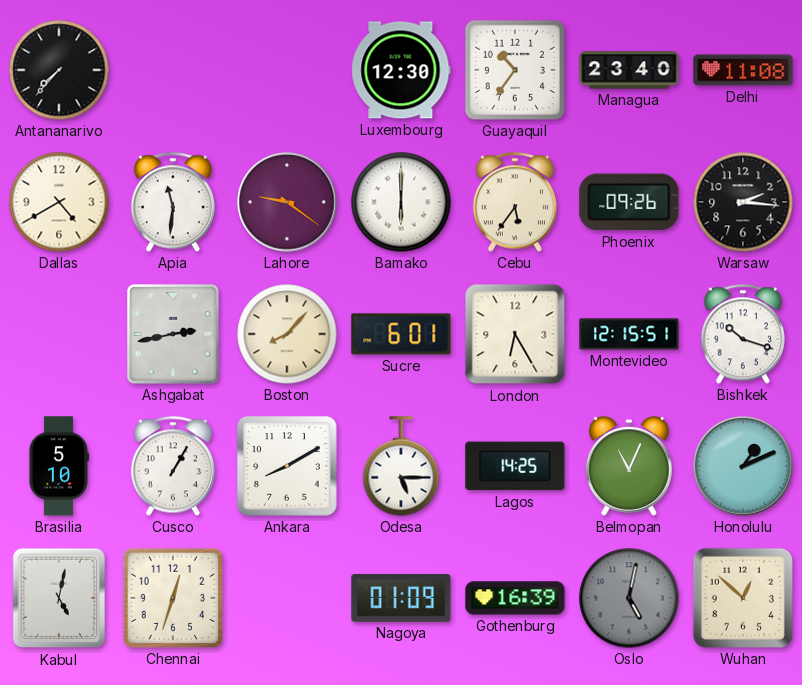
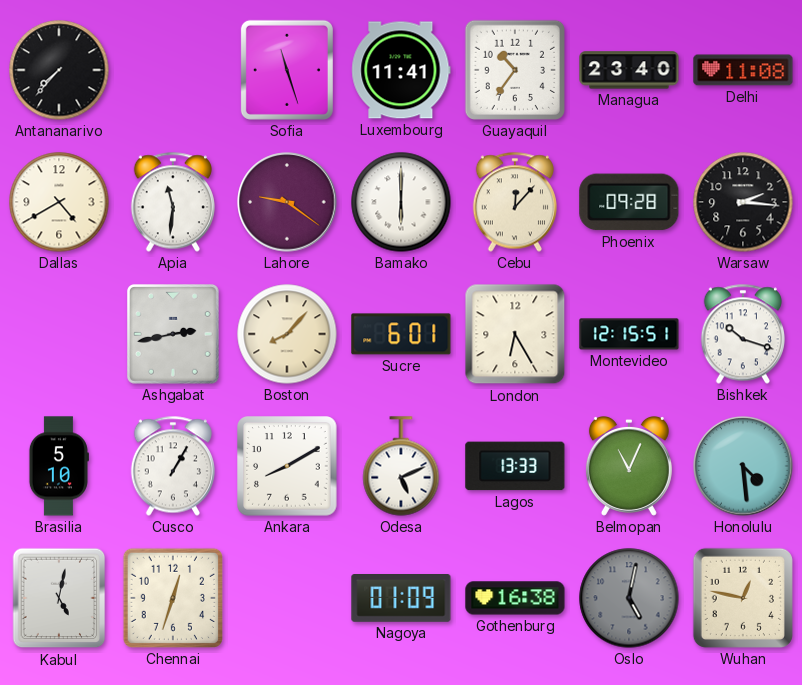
Sofia: none -> 11:27 (287, 70)
Luxembourg: 12:30 -> 11:41 (401, 70)
Cebu: 5:36 -> 12:07 (514, 202)
Phoenix: 09:26 -> 09:28 (629, 202)
Odesa: 5:15 -> 5:11 (401, 466)
Lagos: 14:25 -> 13:33 (515, 466)
Honolulu: 1:11 -> 4:29 (743, 466)
Gothenburg: 16:39 -> 16:38 (515, 598)
Wuhan: 12:52 -> 12:47 (743, 598)
